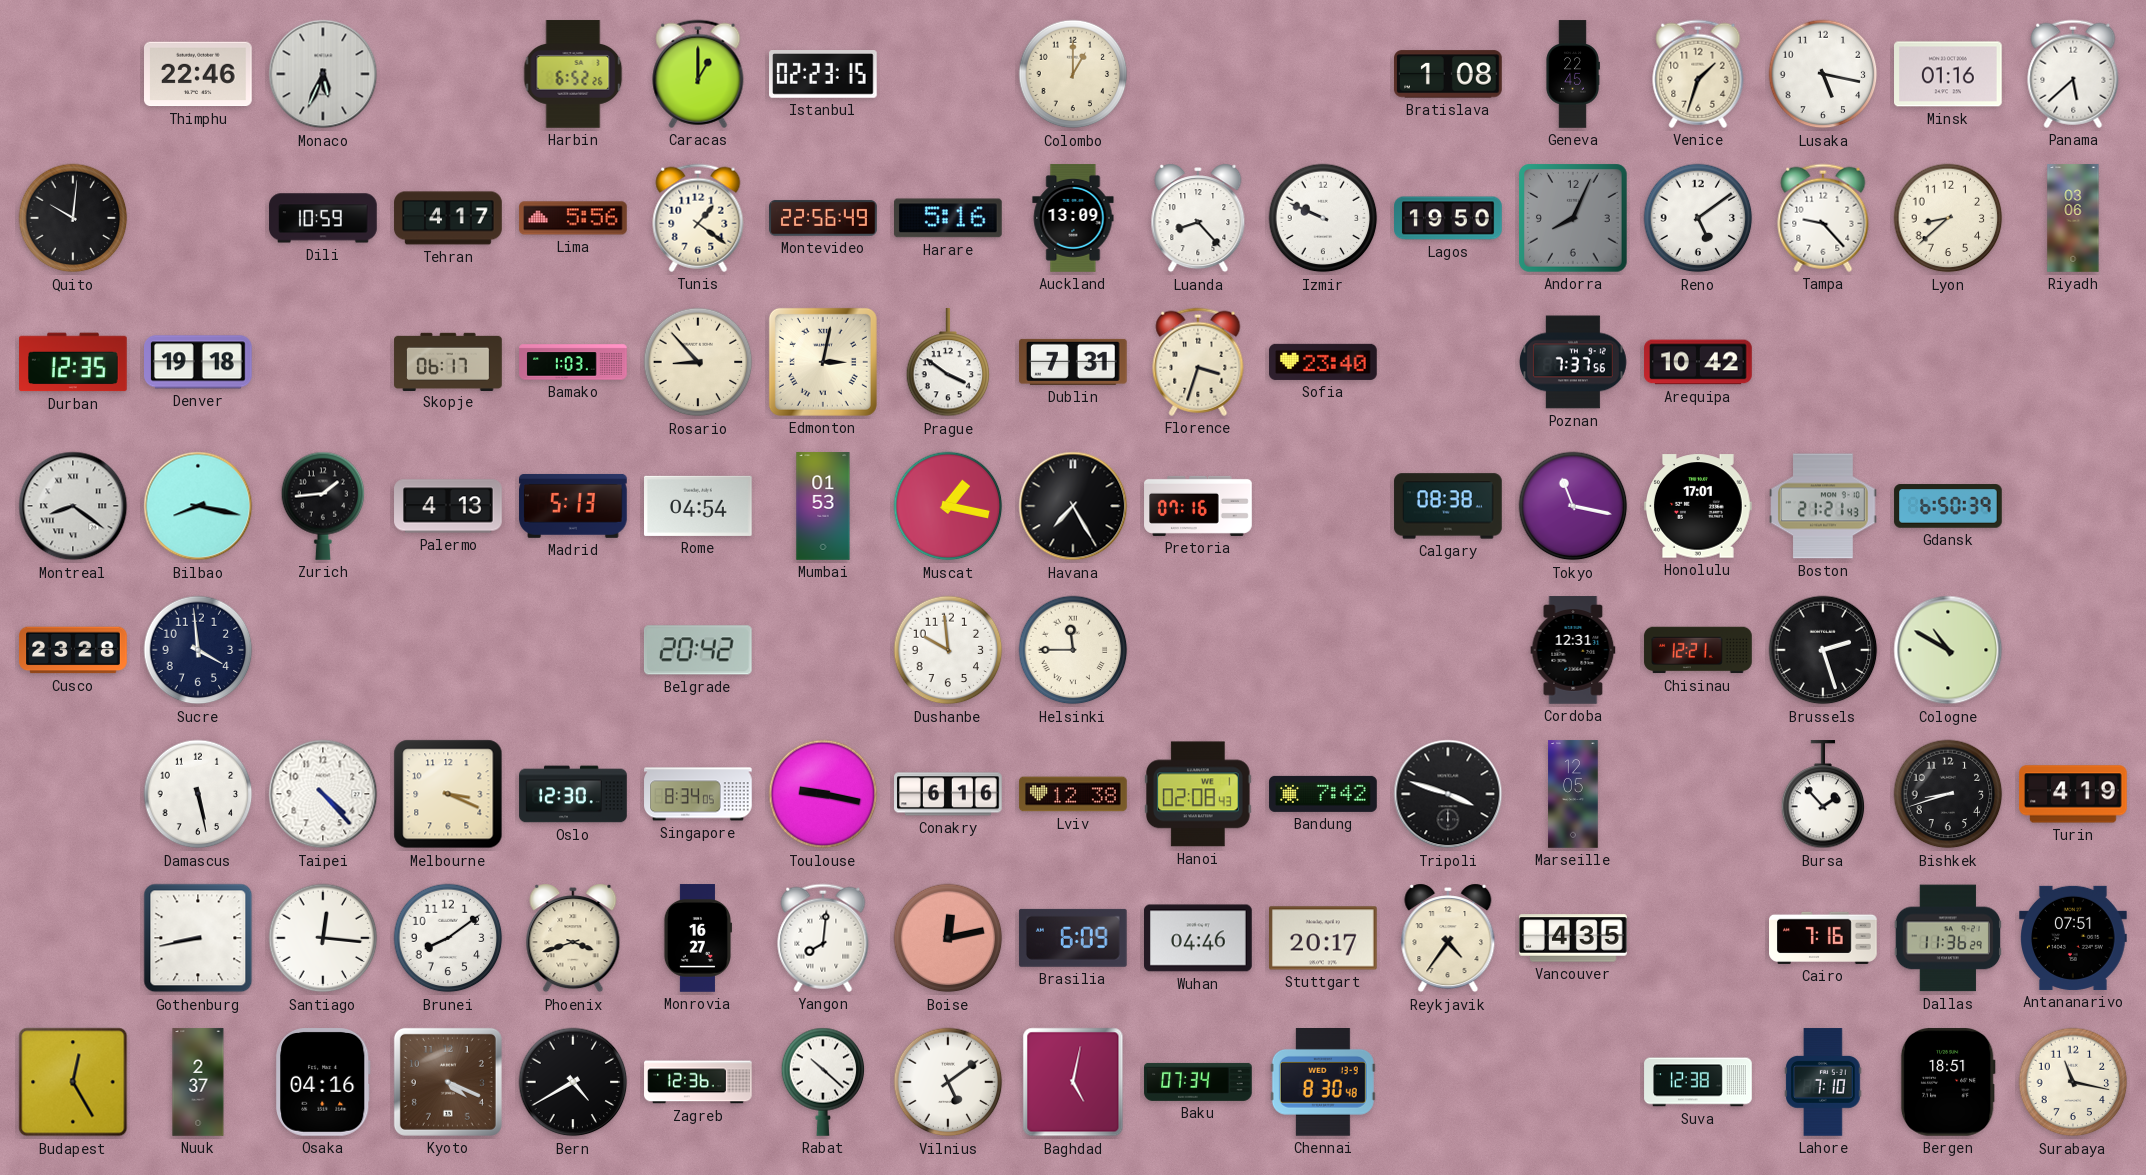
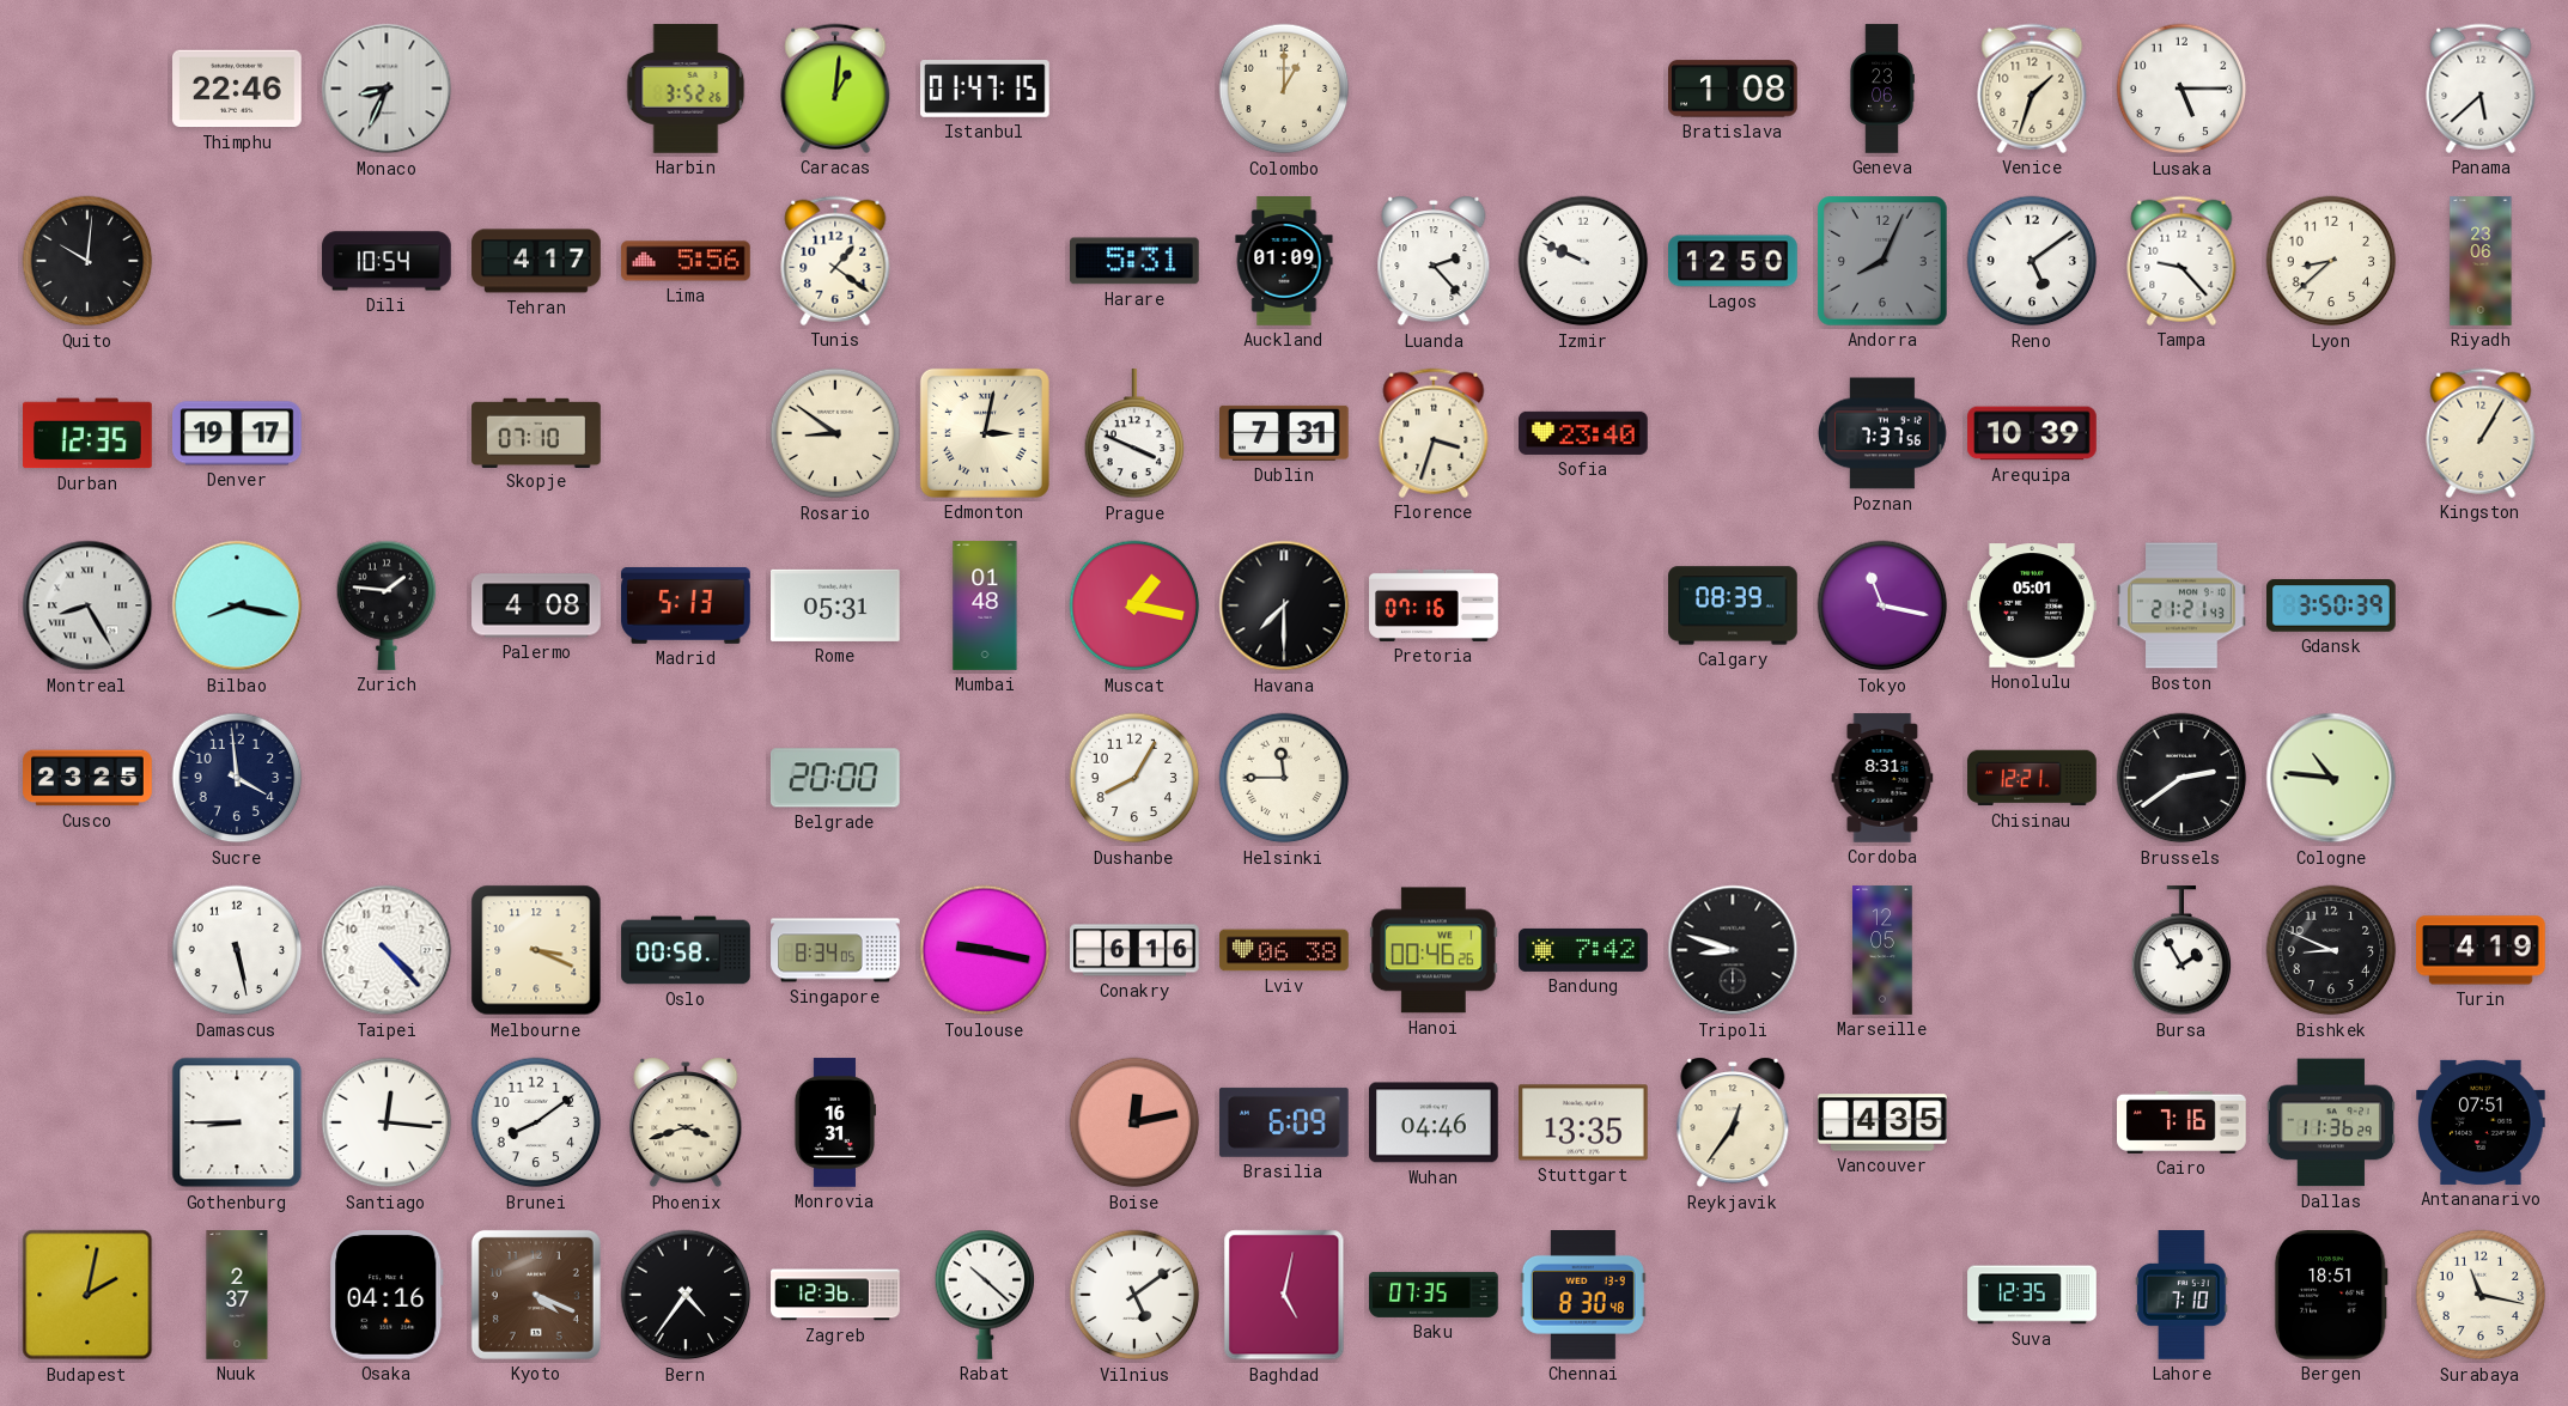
Monaco: 5:34 -> 8:34 (387, 89)
Harbin: 6:52 -> 3:52 (686, 89)
Caracas: 1:00 -> 1:01 (835, 89)
Istanbul: 02:23 -> 01:47 (985, 90)
Geneva: 22:45 -> 23:06 (1882, 89)
Lusaka: 5:17 -> 5:15 (2181, 89)
Minsk: 01:16 -> none (1949, 74)
Dili: 10:59 -> 10:54 (387, 261)
Montevideo: 22:56 -> none (823, 218)
Harare: 5:16 -> 5:31 (1136, 261)
Auckland: 13:09 -> 01:09 (1284, 261)
Luanda: 8:23 -> 2:23 (1434, 261)
Lagos: 19:50 -> 12:50 (1733, 261)
Riyadh: 03:06 -> 23:06 (2481, 261)
Denver: 19:18 -> 19:17 (238, 433)
Skopje: 06:17 -> 07:10 (536, 432)
Bamako: 1:03 -> none (573, 362)
Rosario: 8:53 -> 8:51 (835, 433)
Prague: 3:51 -> 3:49 (1134, 434)
Arequipa: 10:42 -> 10:39 (2032, 433)
Kingston: none -> 1:05 (2481, 433)
Montreal: 8:21 -> 8:25 (87, 605)
Zurich: 1:44 -> 1:46 (387, 605)
Palermo: 4:13 -> 4:08 (536, 605)
Rome: 04:54 -> 05:31 (836, 605)
Mumbai: 01:53 -> 01:48 (985, 605)
Havana: 7:25 -> 7:30 (1284, 605)
Calgary: 08:38 -> 08:39 (1733, 605)
Honolulu: 17:01 -> 05:01 (2033, 605)
Gdansk: 6:50 -> 3:50 (2331, 605)
Cusco: 23:28 -> 23:25 (87, 778)
Belgrade: 20:42 -> 20:00 (835, 778)
Dushanbe: 9:59 -> 8:05 (1134, 778)
Cordoba: 12:31 -> 8:31 (1882, 778)
Brussels: 2:27 -> 2:39 (2181, 778)
Cologne: 10:50 -> 10:46 (2331, 778)
Oslo: 12:30 -> 00:58 (686, 950)
Lviv: 12:38 -> 06:38 (1284, 950)
Hanoi: 02:08 -> 00:46 (1435, 950)
Tripoli: 3:48 -> 8:48 (1733, 950)
Bursa: 1:53 -> 1:55 (2181, 951)
Bishkek: 8:42 -> 8:49 (2331, 950)
Gothenburg: 8:43 -> 8:45 (237, 1122)
Monrovia: 16:27 -> 16:31 (834, 1122)
Yangon: 8:01 -> none (823, 938)
Stuttgart: 20:17 -> 13:35 (1584, 1122)
Reykjavik: 4:36 -> 12:36 (1733, 1122)
Budapest: 12:25 -> 2:02 (87, 1295)
Bern: 4:40 -> 4:36 (686, 1295)
Baku: 07:34 -> 07:35 (1434, 1295)
Suva: 12:38 -> 12:35 (2032, 1295)
